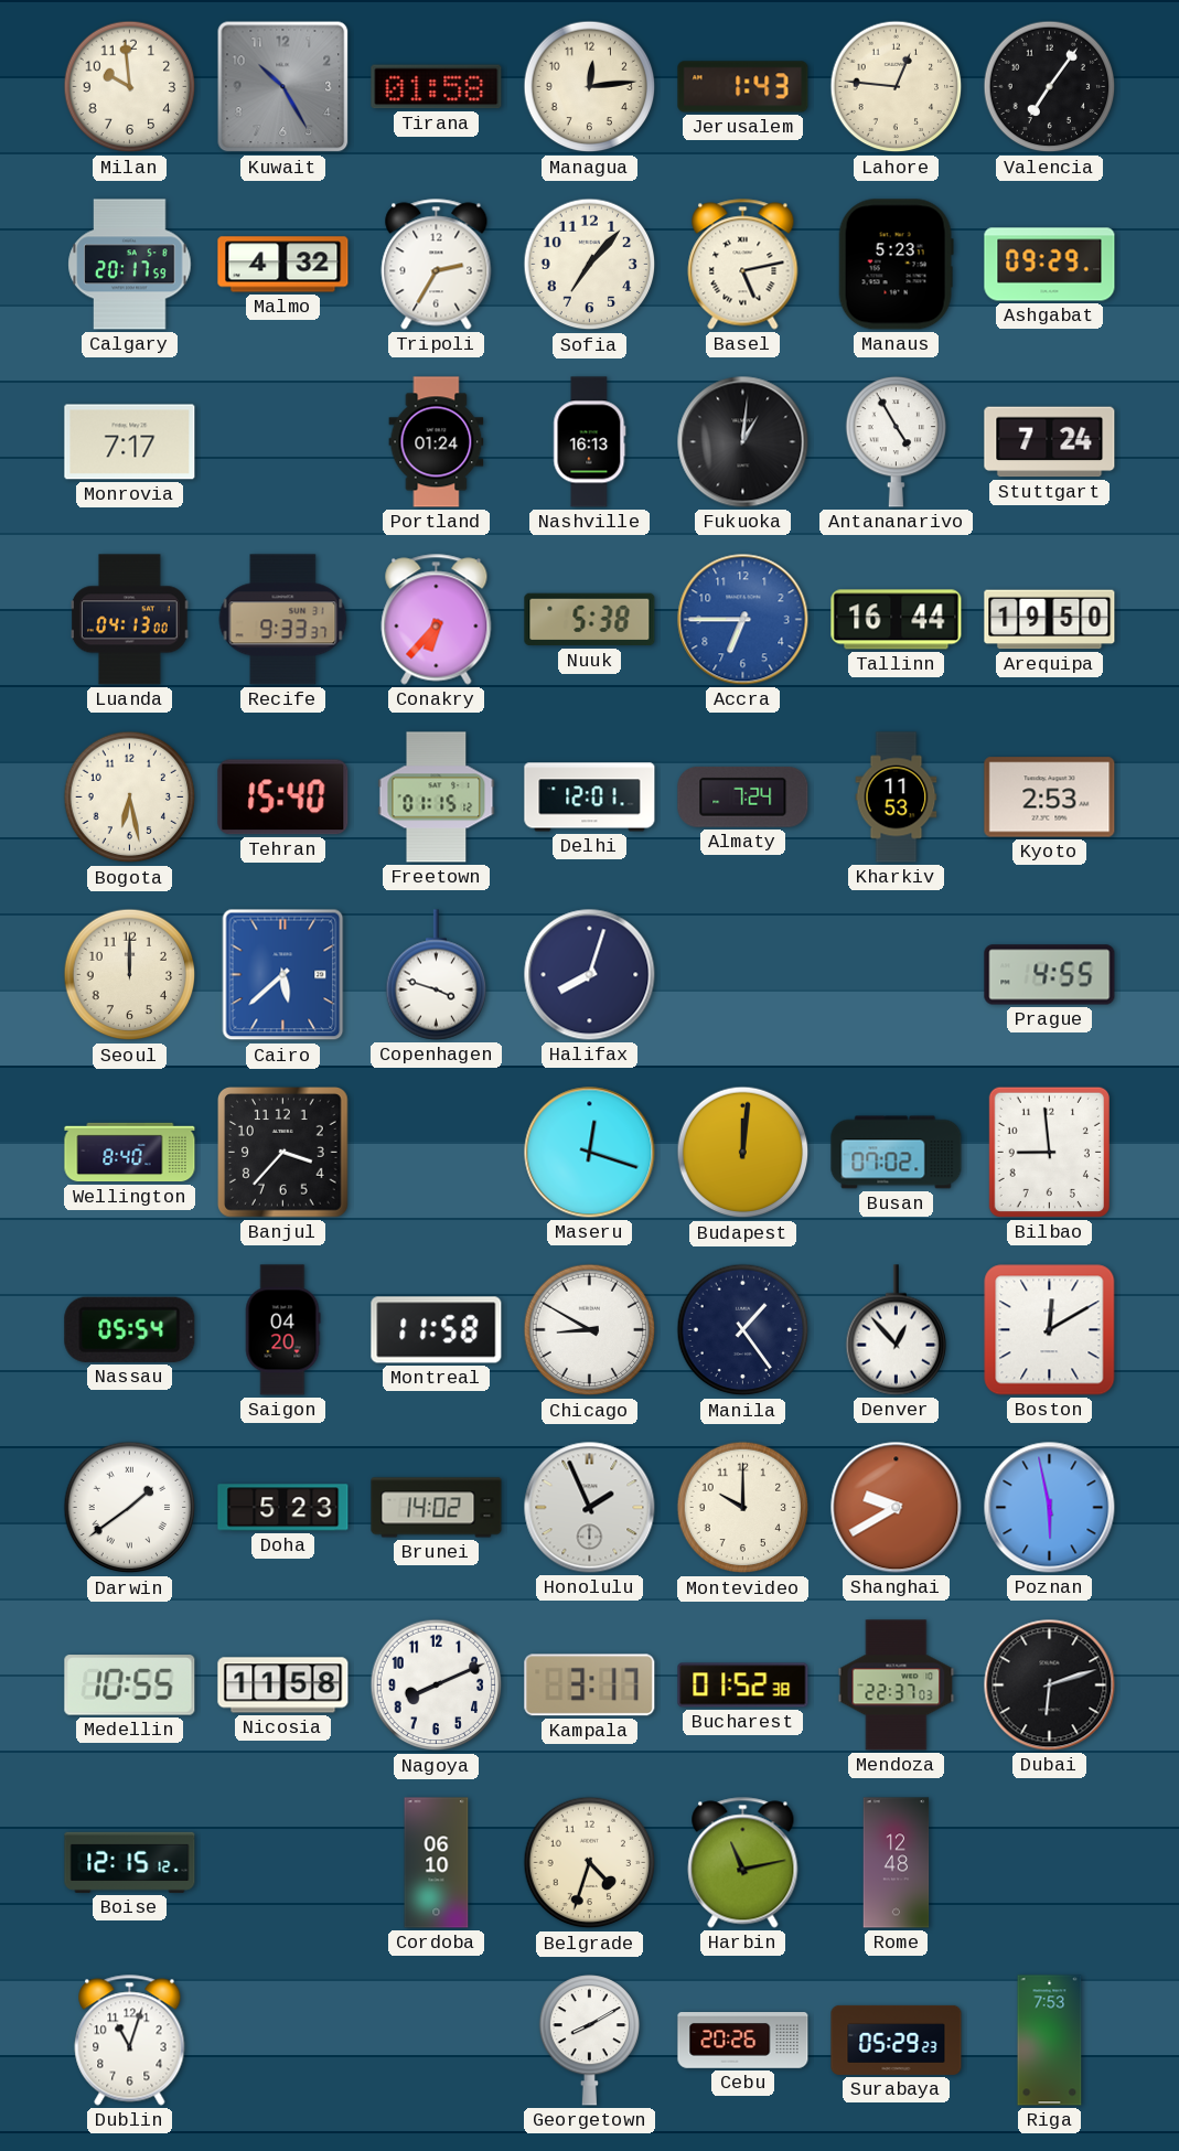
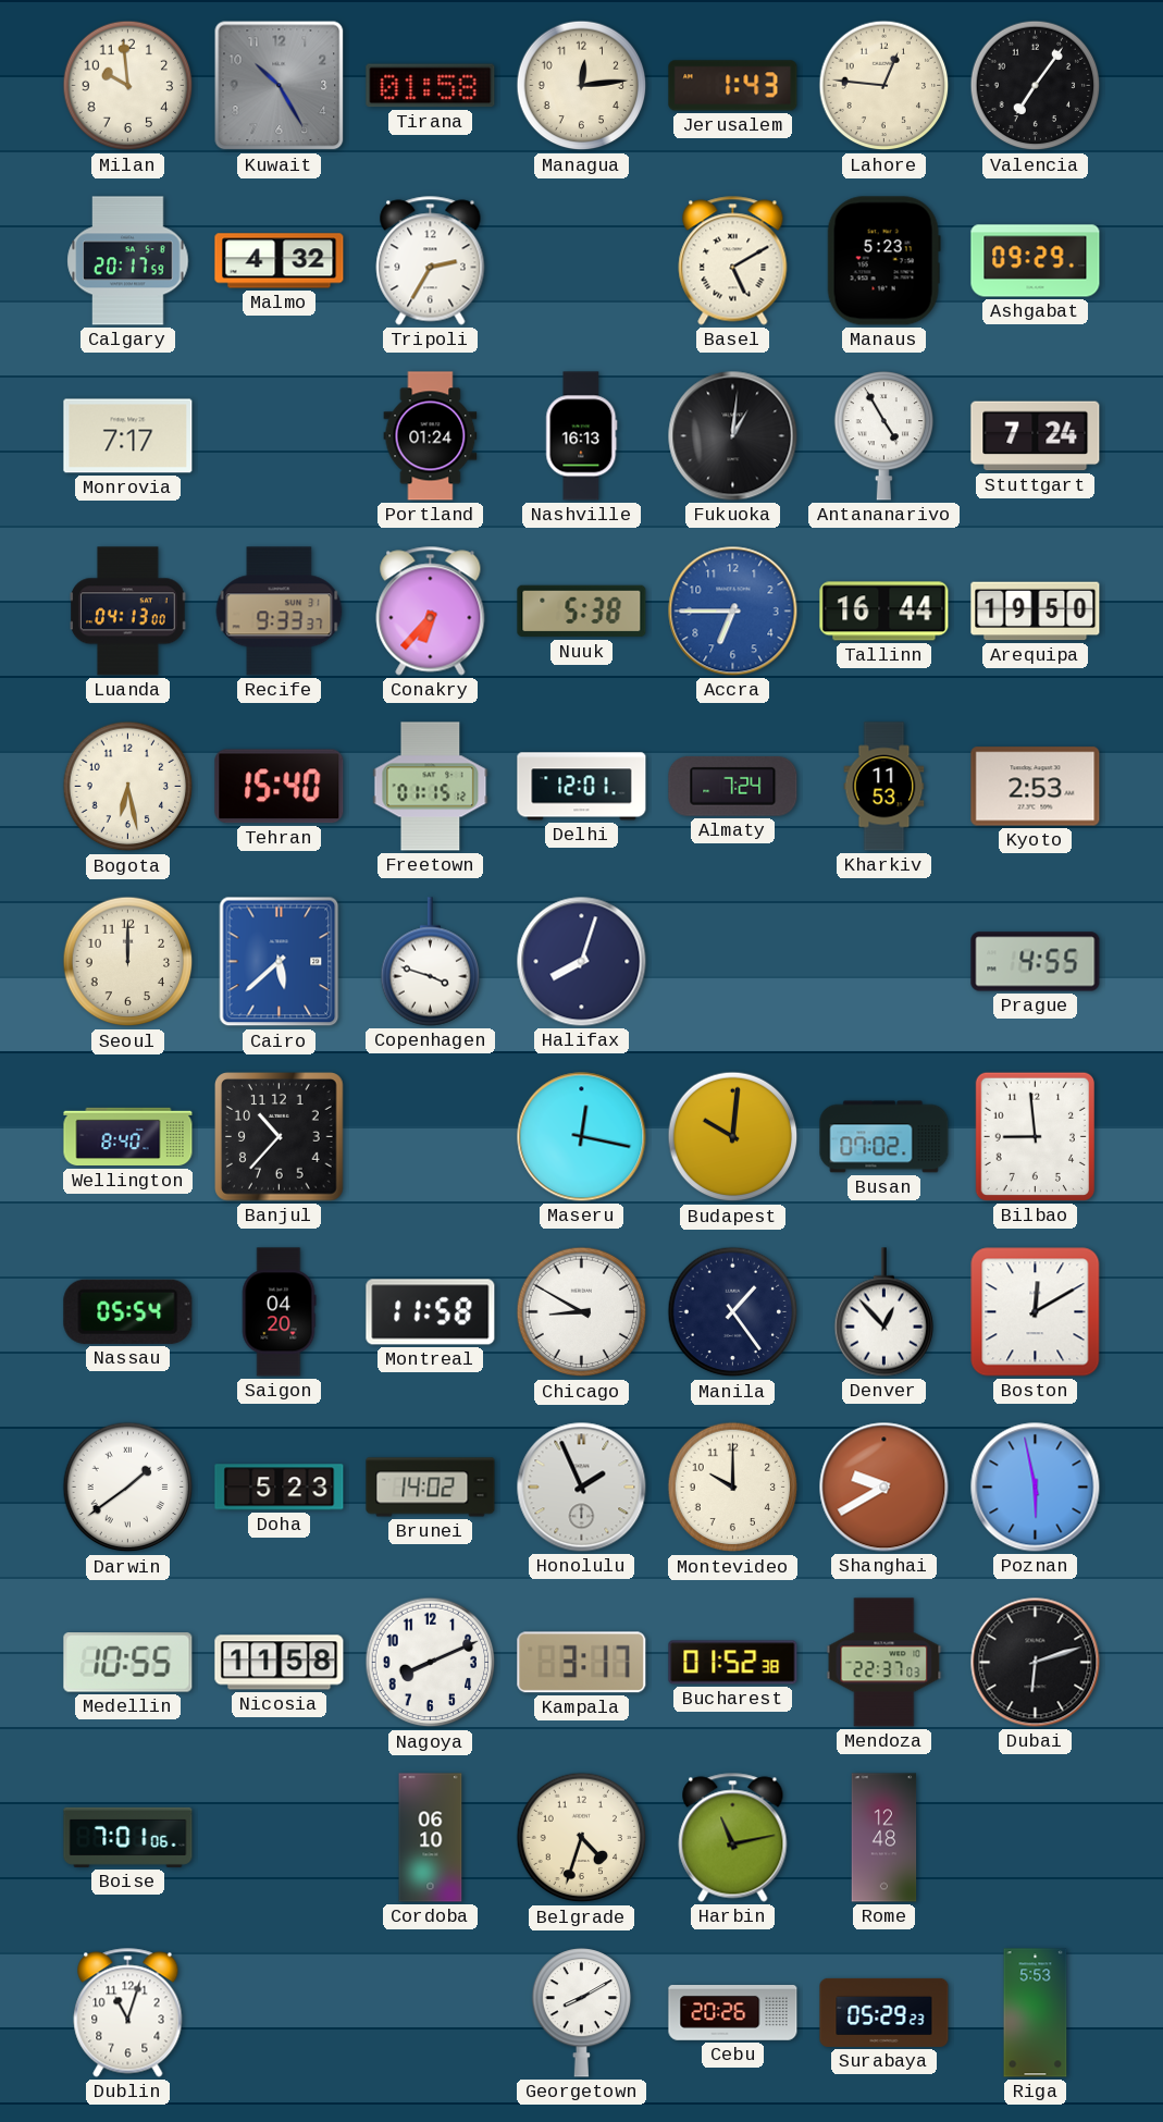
Sofia: 7:07 -> none (590, 265)
Basel: 5:13 -> 5:10 (733, 261)
Banjul: 3:37 -> 10:37 (280, 1137)
Maseru: 12:18 -> 12:17 (582, 1137)
Budapest: 12:01 -> 10:01 (733, 1137)
Boise: 12:15 -> 7:01 (128, 1837)
Riga: 7:53 -> 5:53 (1036, 2013)
